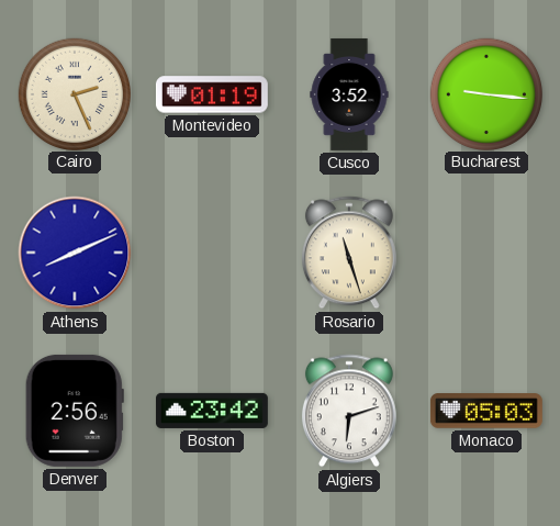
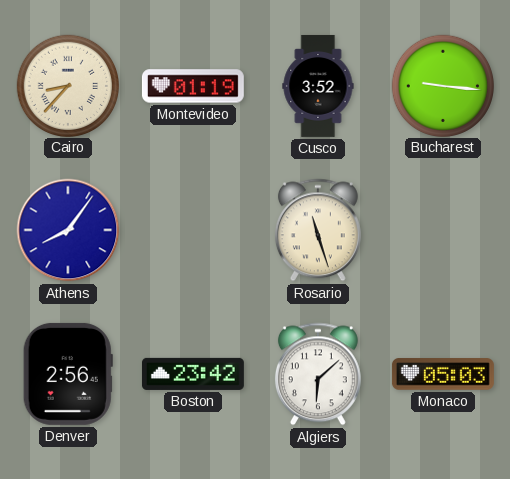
Cairo: 2:26 -> 8:37 (67, 85)
Athens: 8:11 -> 8:06 (68, 230)
Algiers: 6:12 -> 6:08 (318, 374)
